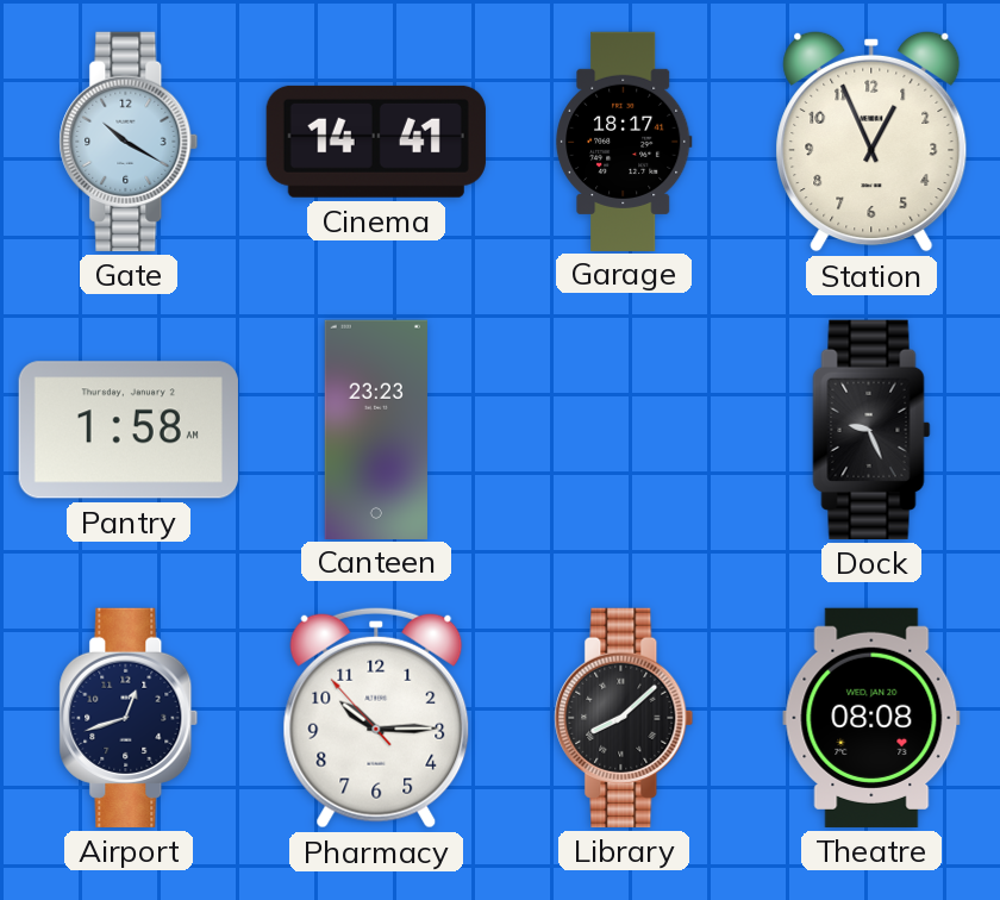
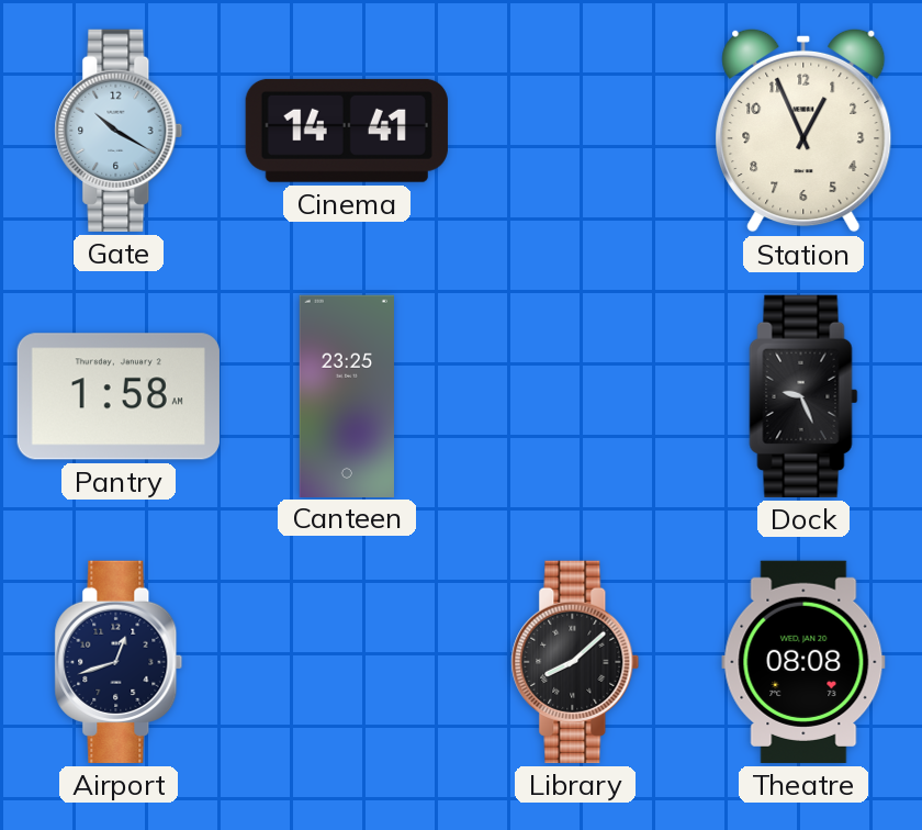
Garage: 18:17 -> none (624, 140)
Canteen: 23:23 -> 23:25 (347, 395)
Pharmacy: 10:14 -> none (376, 718)
